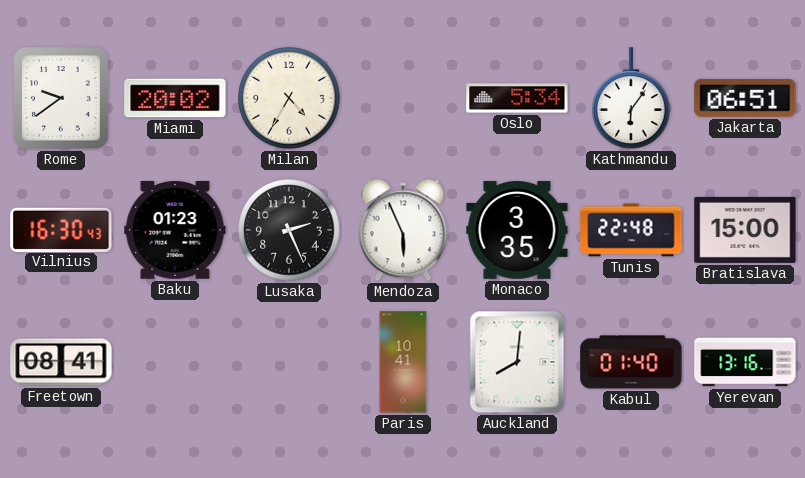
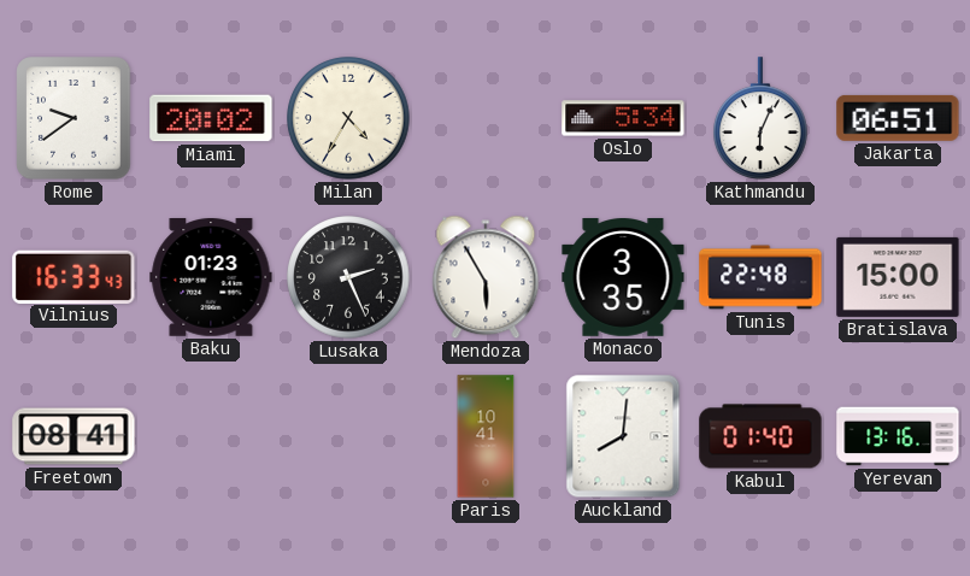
Kathmandu: 6:06 -> 6:04 (762, 118)
Vilnius: 16:30 -> 16:33 (74, 276)
Mendoza: 5:56 -> 5:55 (486, 277)
